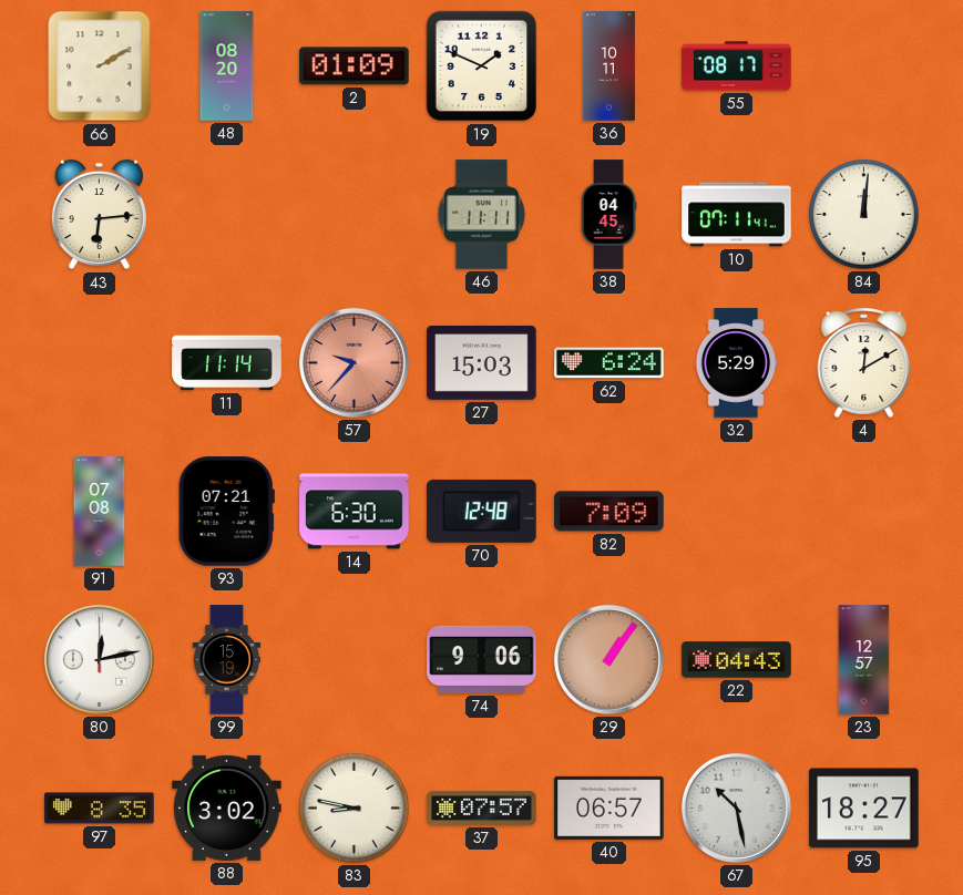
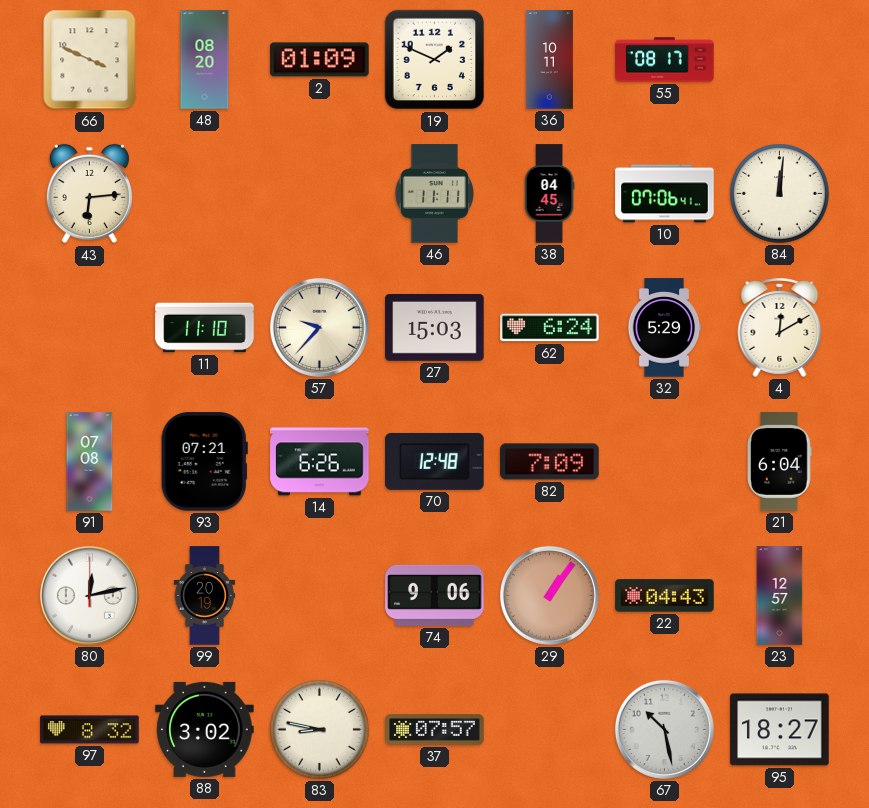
66: 2:10 -> 3:49 (90, 60)
10: 07:11 -> 07:06 (665, 194)
11: 11:14 -> 11:10 (205, 328)
57 dial: salmon -> cream (319, 327)
14: 6:30 -> 6:26 (320, 462)
21: none -> 6:04 (779, 462)
99: 15:19 -> 20:19 (205, 596)
97: 8:35 -> 8:32 (90, 730)
40: 06:57 -> none (609, 807)
